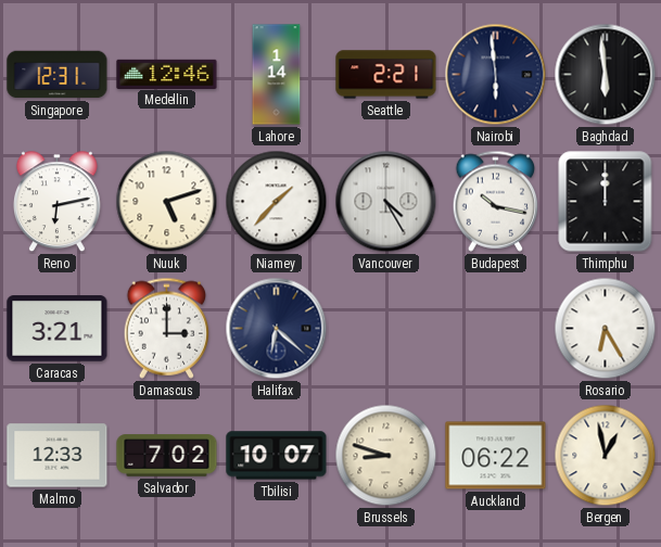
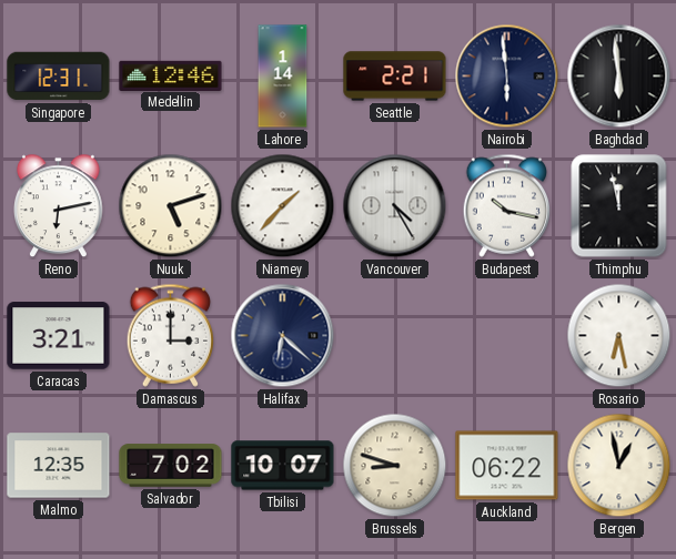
Thimphu: 12:00 -> 11:58 (619, 206)
Rosario: 6:25 -> 6:28 (619, 336)
Malmo: 12:33 -> 12:35 (59, 466)
